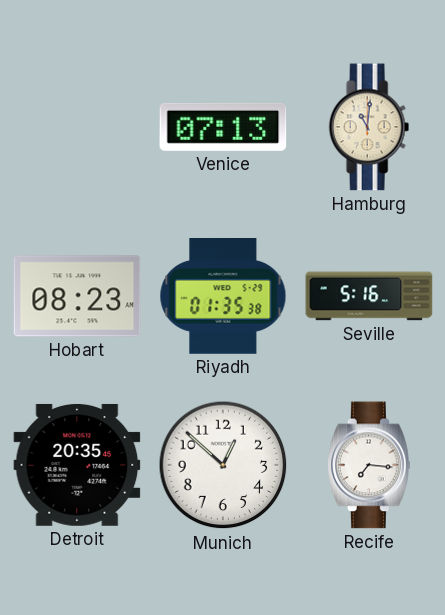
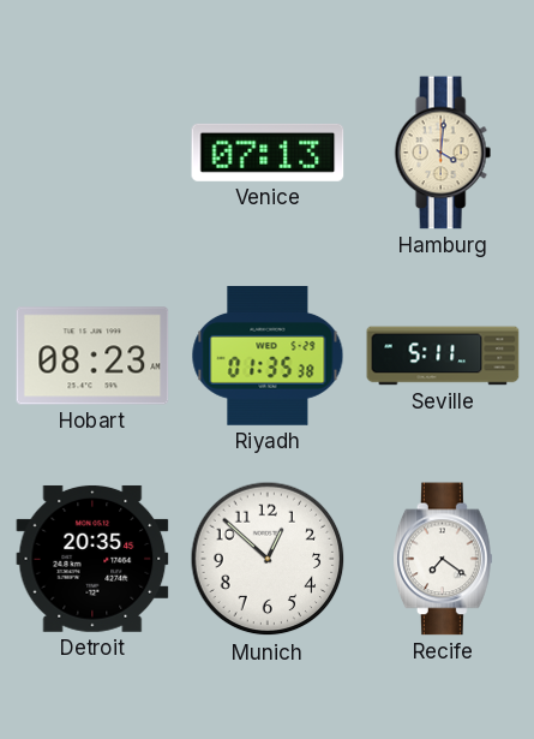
Hamburg: 11:01 -> 4:01 (443, 153)
Seville: 5:16 -> 5:11 (443, 356)
Recife: 7:16 -> 7:21 (444, 559)
